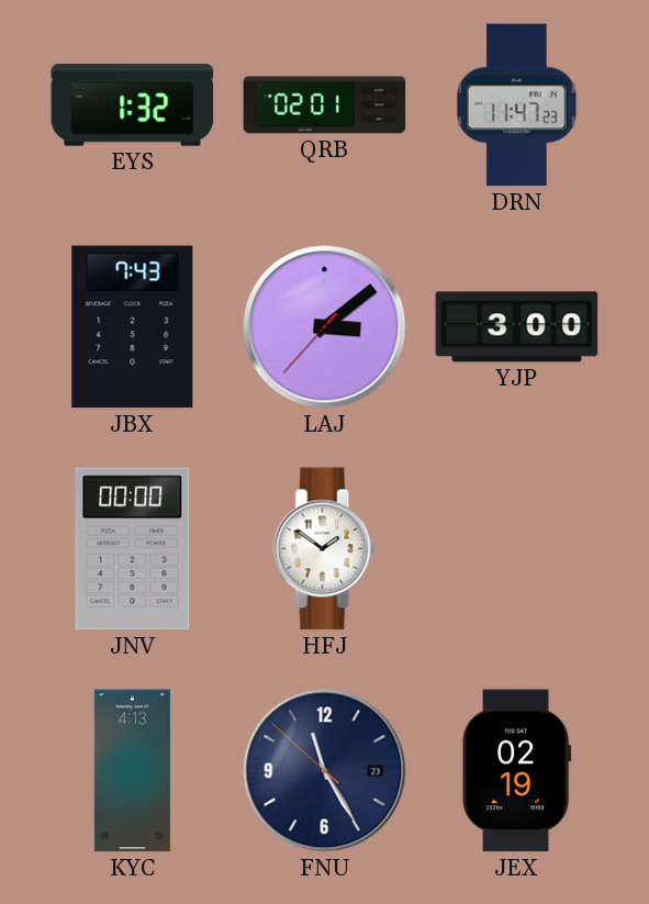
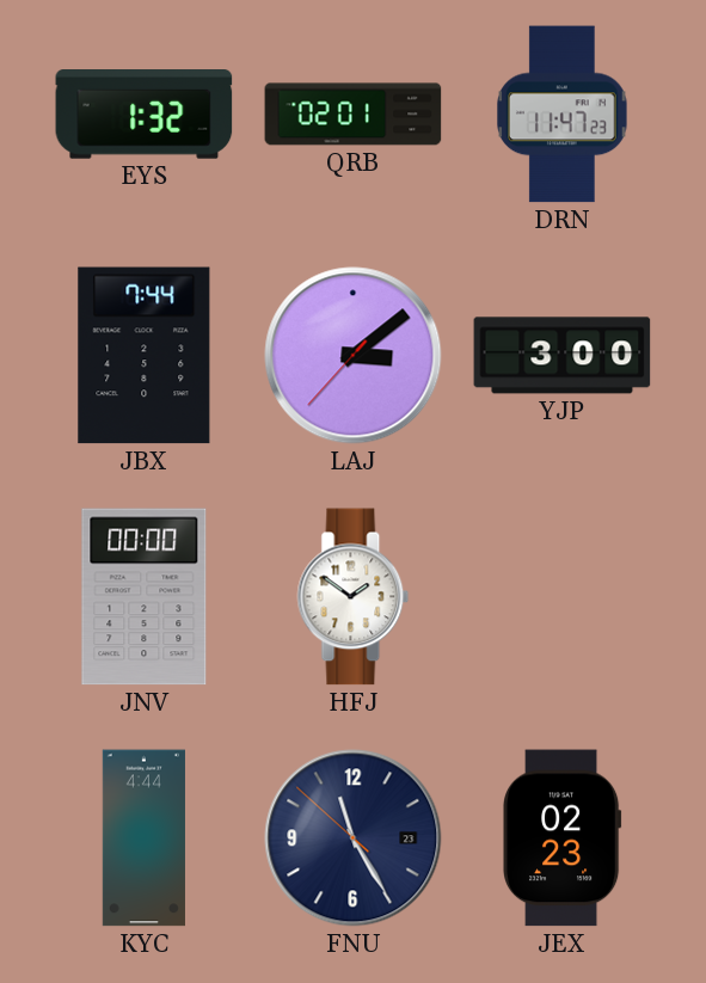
JBX: 7:43 -> 7:44 (145, 356)
KYC: 4:13 -> 4:44 (143, 838)
JEX: 02:19 -> 02:23 (563, 838)
